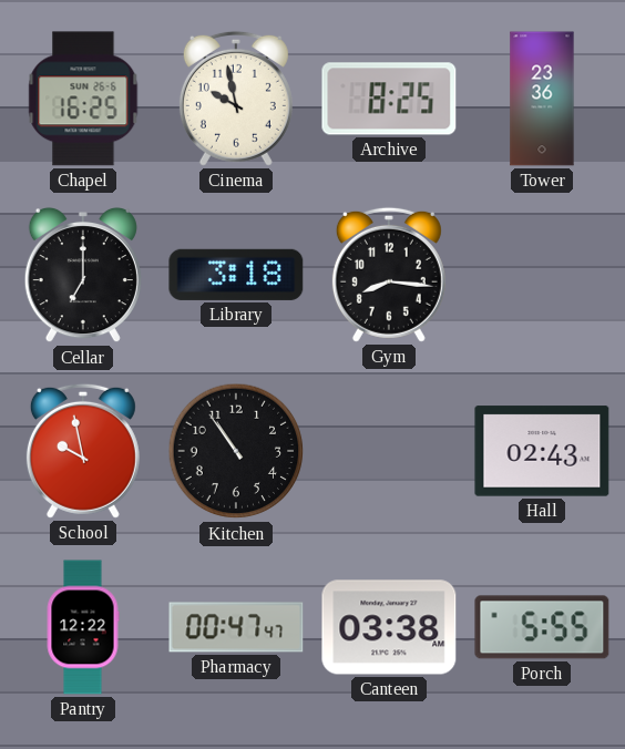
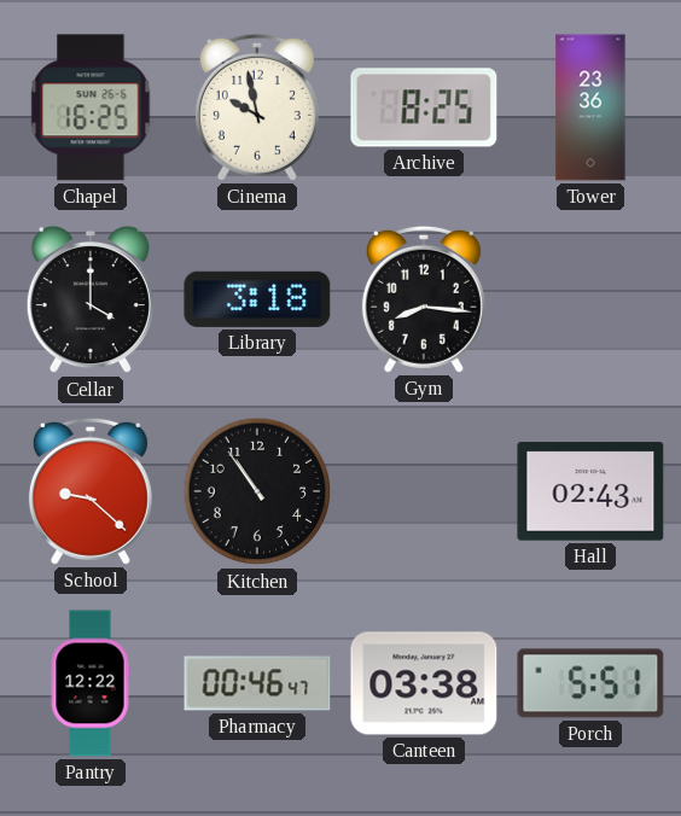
Cellar: 7:00 -> 4:00 (91, 299)
School: 9:58 -> 9:22 (91, 491)
Pharmacy: 00:47 -> 00:46 (257, 683)
Porch: 5:55 -> 5:51 (590, 683)
